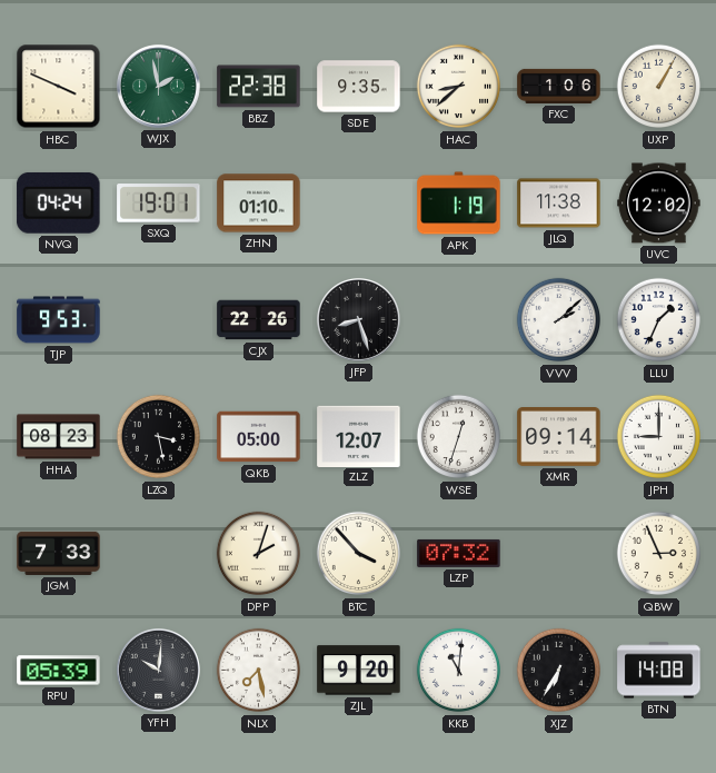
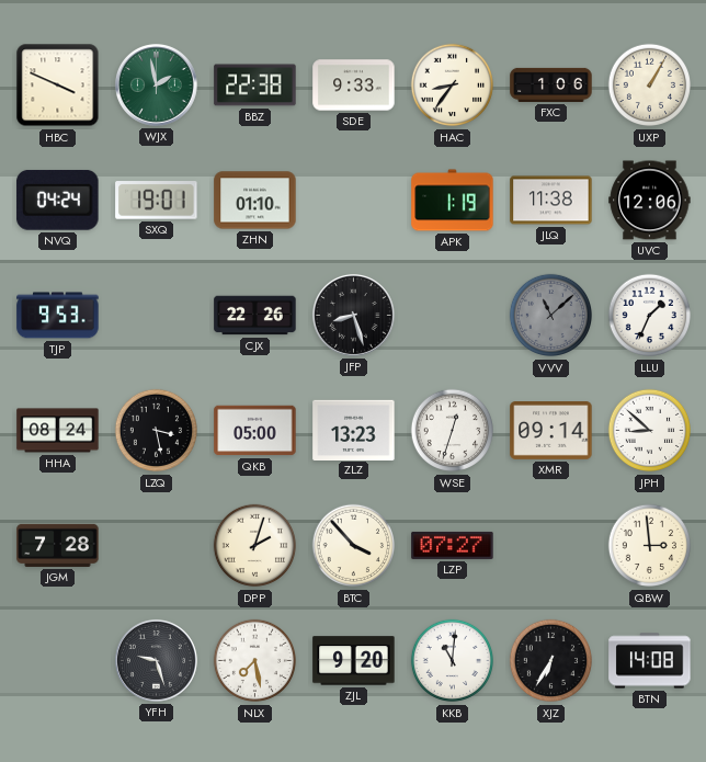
SDE: 9:35 -> 9:33 (354, 86)
HAC: 8:38 -> 8:36 (453, 86)
UVC: 12:02 -> 12:06 (650, 201)
VVV: 2:08 -> 11:08 (551, 316)
VVV dial: white -> grey (551, 316)
HHA: 08:23 -> 08:24 (58, 431)
ZLZ: 12:07 -> 13:23 (354, 430)
JPH: 9:00 -> 8:52 (650, 431)
JGM: 7:33 -> 7:28 (58, 545)
LZP: 07:32 -> 07:27 (453, 545)
QBW: 2:56 -> 2:59 (650, 546)
RPU: 05:39 -> none (59, 671)
YFH: 10:01 -> 9:27 (156, 660)
